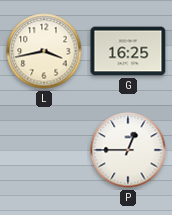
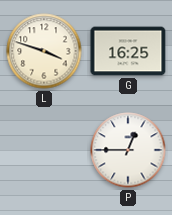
L: 3:43 -> 3:48 (44, 51)
